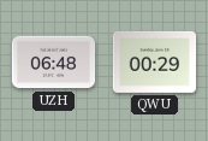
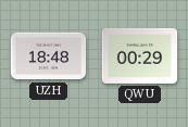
UZH: 06:48 -> 18:48 (49, 56)
